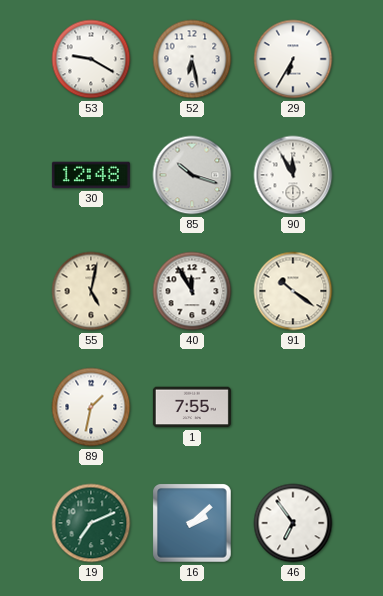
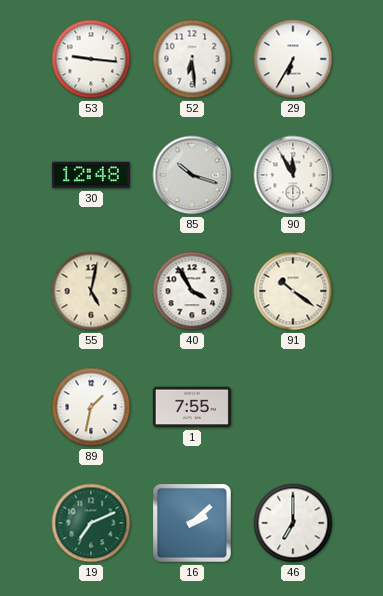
53: 9:20 -> 9:16 (91, 59)
52: 6:28 -> 6:29 (192, 59)
40: 11:55 -> 3:55 (192, 291)
46: 6:54 -> 7:00 (293, 523)
